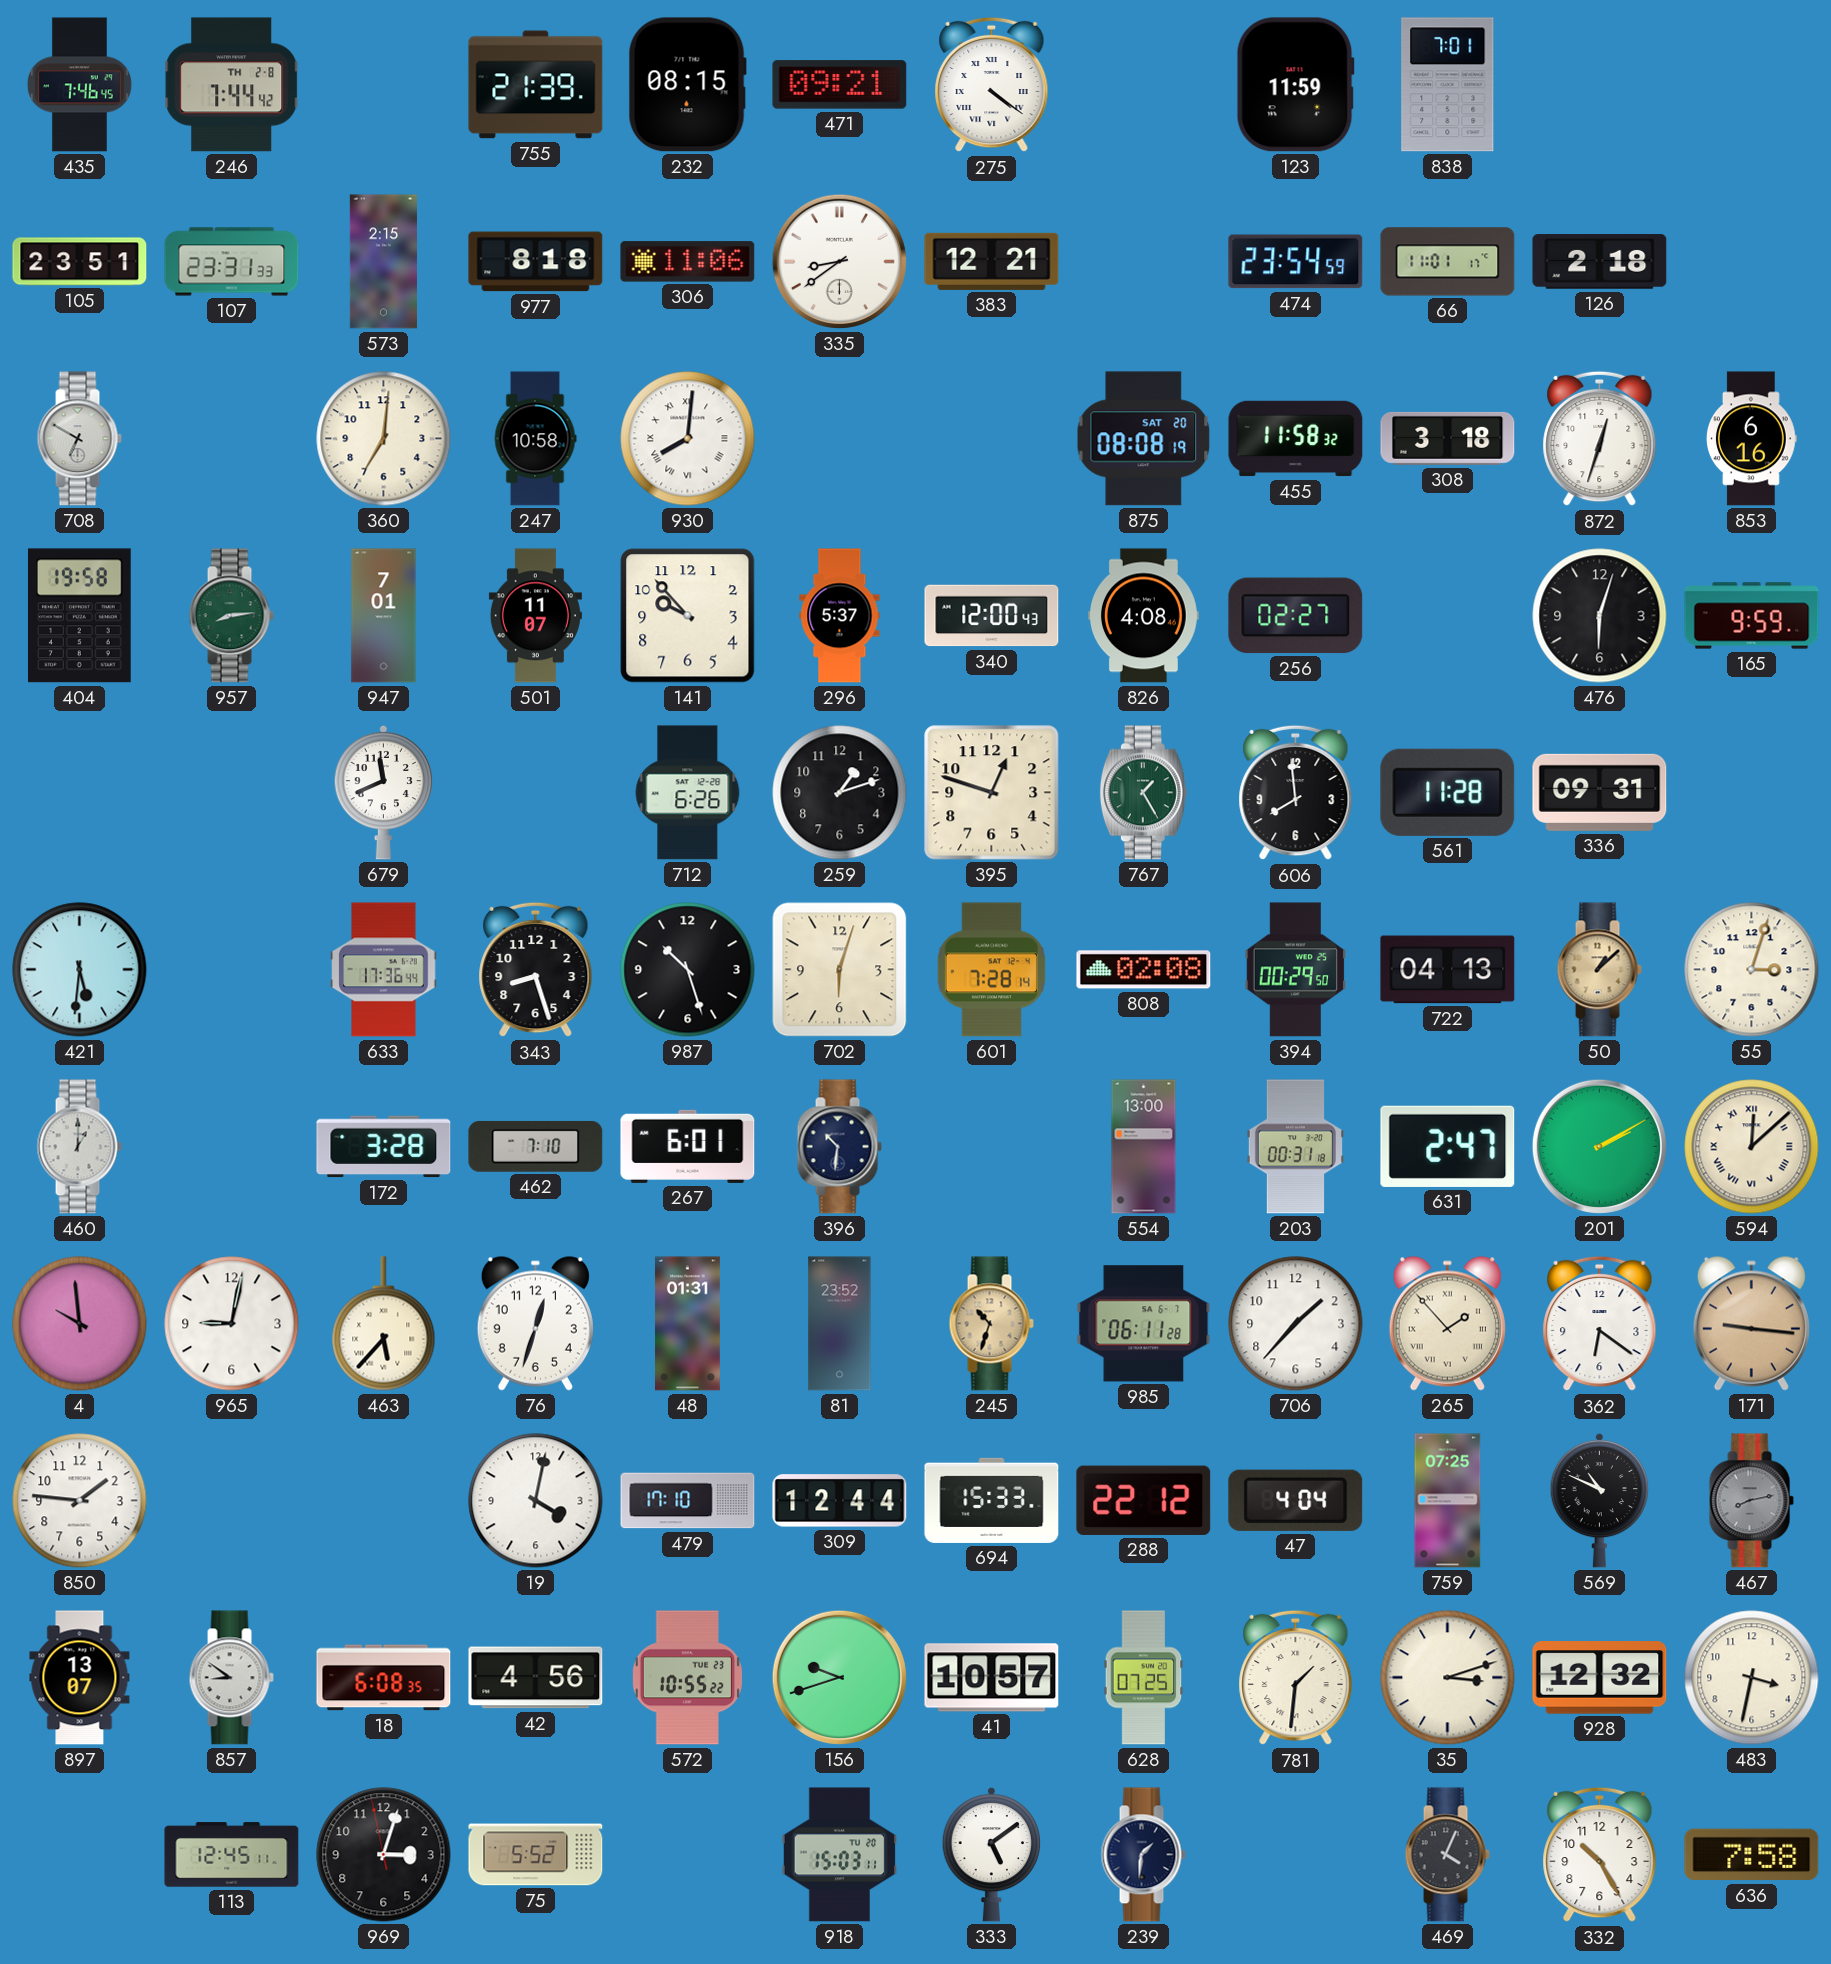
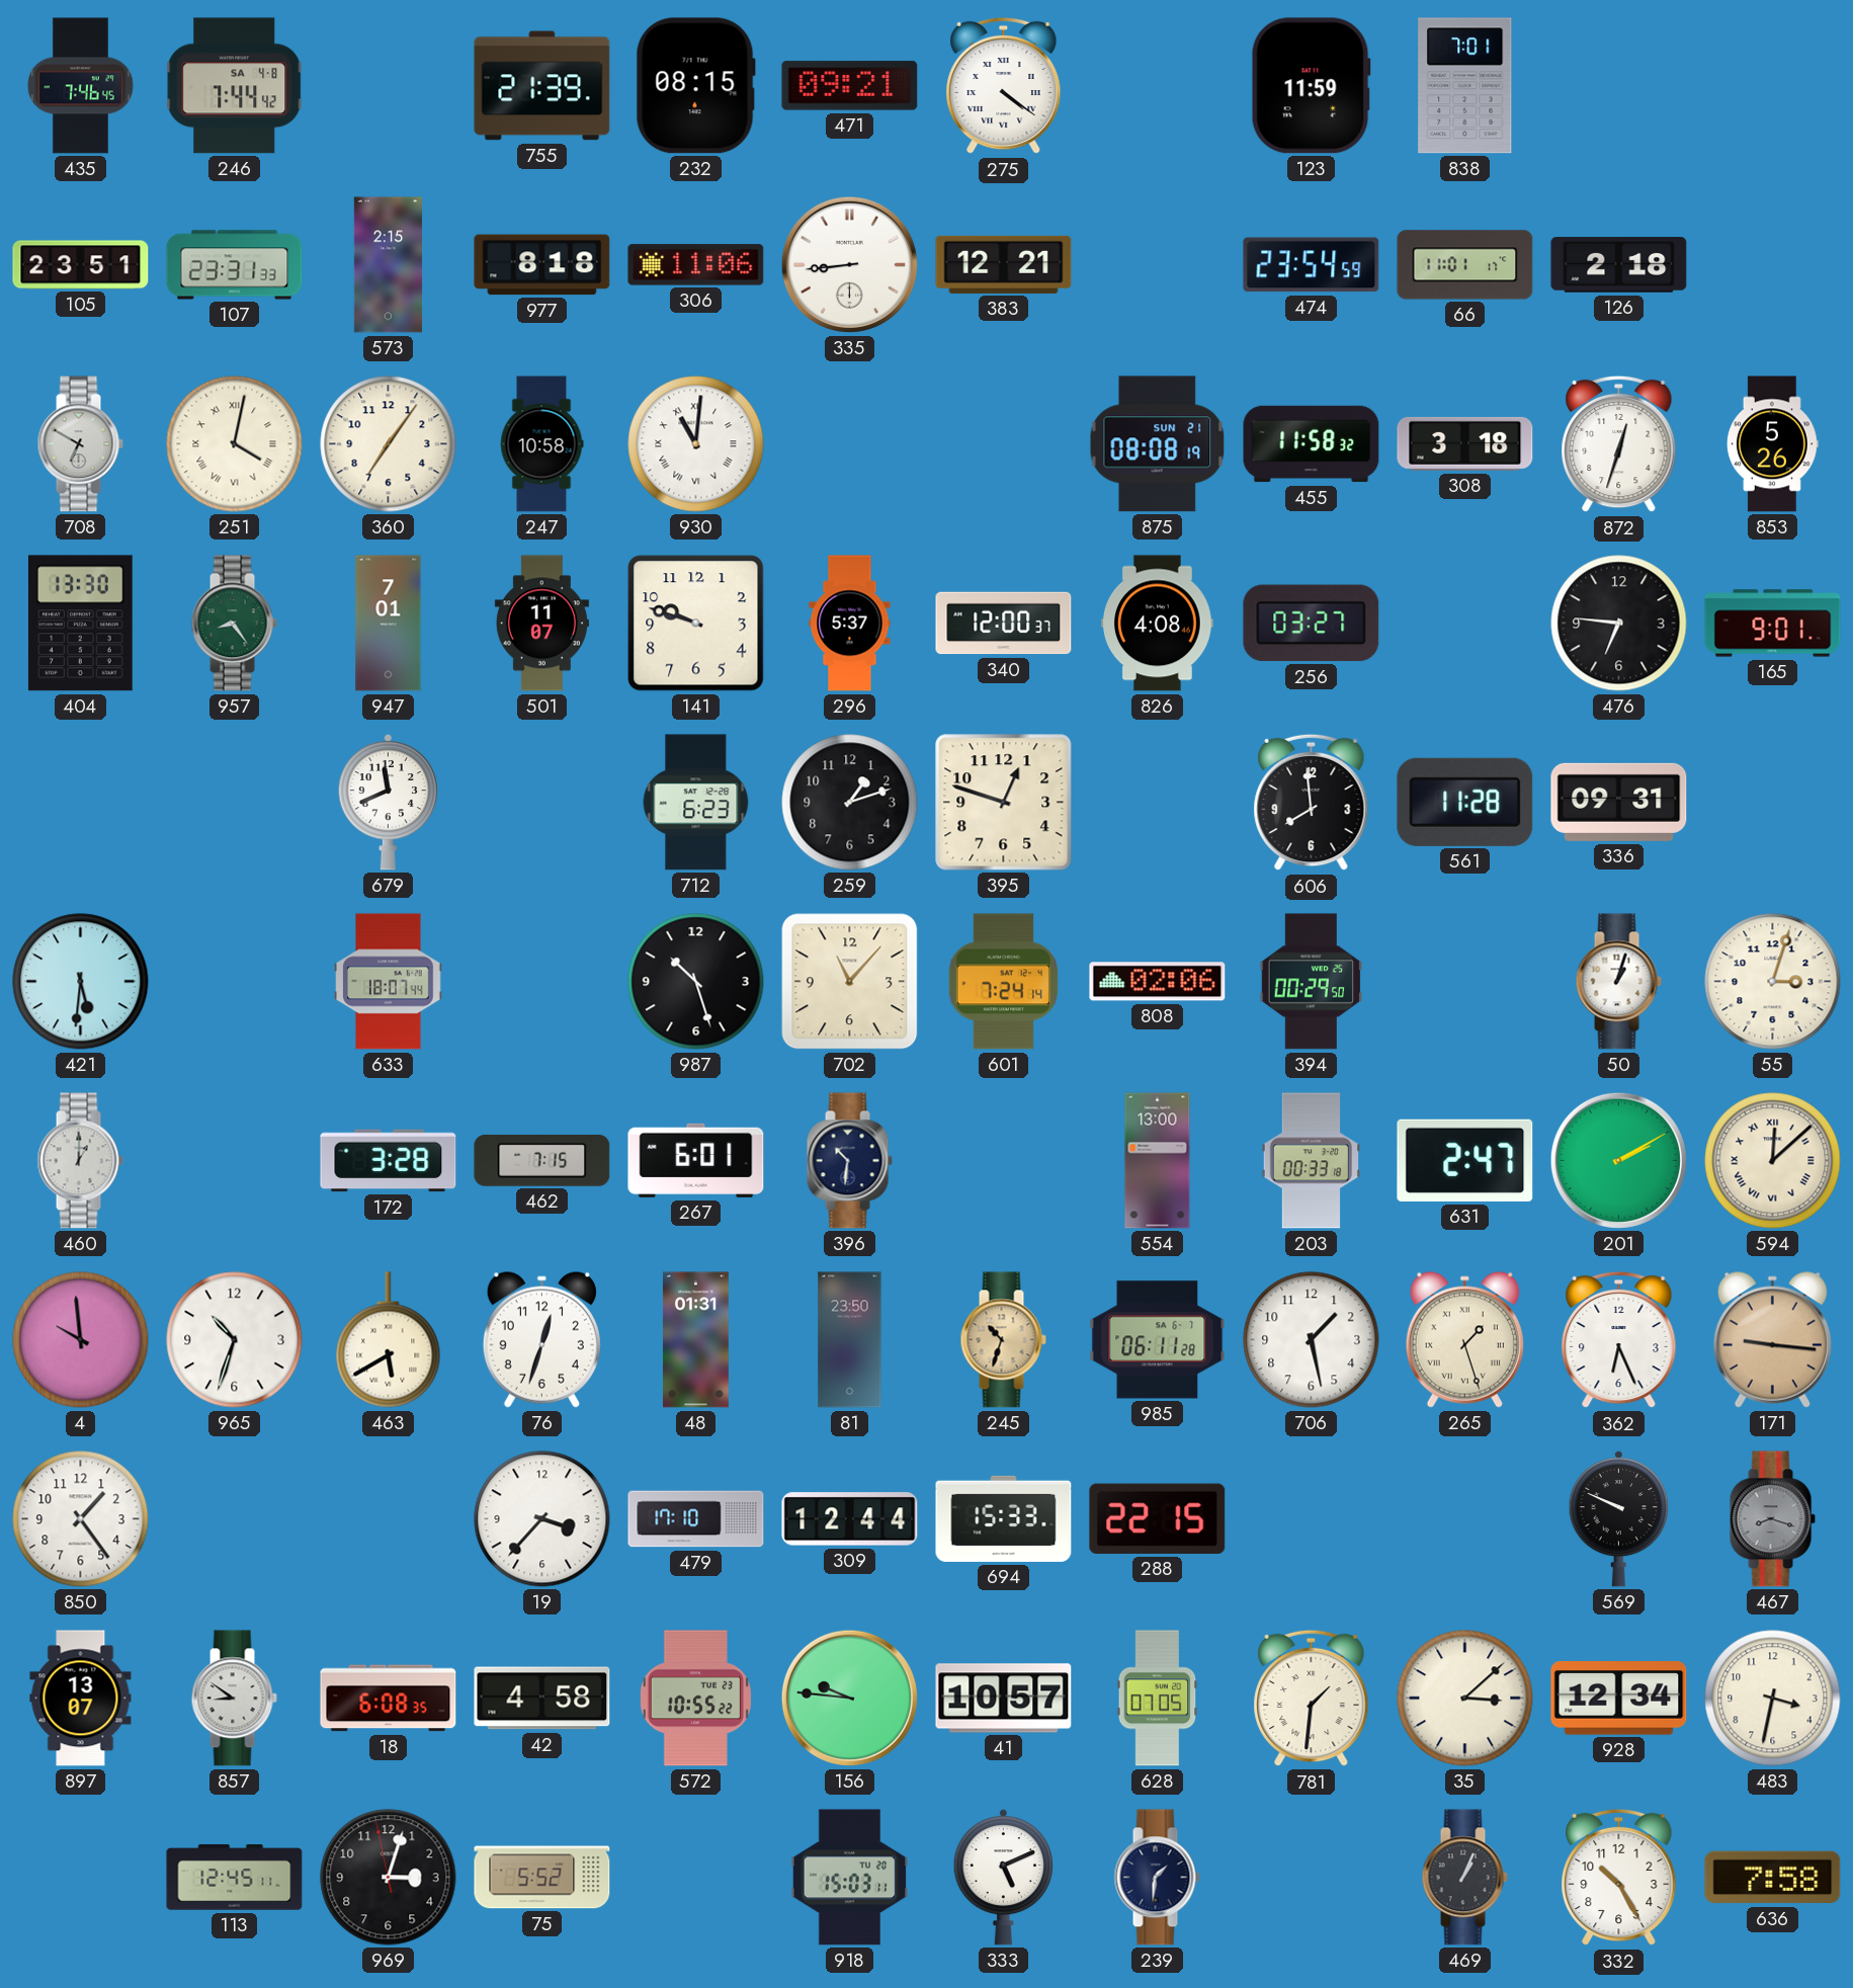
246 date: TH 2-8 -> SA 4-8 (235, 86)
335: 8:39 -> 8:44 (849, 264)
251: none -> 4:02 (235, 444)
360: 7:01 -> 7:06 (389, 444)
930: 8:01 -> 11:01 (696, 444)
875 date: SAT 20 -> SUN 21 (1158, 444)
853: 6:16 -> 5:26 (1772, 444)
404: 19:58 -> 13:30 (80, 624)
957: 8:14 -> 8:24 (234, 624)
141: 9:53 -> 9:48 (696, 624)
340: 12:00:43 -> 12:00:37 (1004, 624)
256: 02:27 -> 03:27 (1312, 624)
476: 6:03 -> 6:46 (1619, 624)
165: 9:59 -> 9:01 (1773, 624)
712: 6:26 -> 6:23 (696, 803)
767: 1:25 -> none (1143, 793)
633: 17:36 -> 18:07 (389, 982)
343: 8:27 -> none (536, 970)
702: 6:03 -> 11:07 (850, 982)
601: 7:28 -> 7:24 (1003, 982)
808: 02:08 -> 02:06 (1158, 982)
722: 04:13 -> none (1448, 970)
50: 1:08 -> 1:03 (1618, 982)
50 dial: champagne -> white (1618, 982)
462: 7:10 -> 7:15 (542, 1161)
203: 00:31 -> 00:33 (1311, 1161)
965: 9:02 -> 10:33 (235, 1340)
463: 5:37 -> 5:40 (389, 1340)
81: 23:52 -> 23:50 (850, 1340)
706: 1:37 -> 1:28 (1312, 1340)
265: 1:53 -> 1:27 (1464, 1339)
362: 6:21 -> 6:26 (1619, 1340)
850: 1:46 -> 1:24 (81, 1519)
19: 4:02 -> 3:37 (542, 1519)
288: 22:12 -> 22:15 (1158, 1518)
47: 4:04 -> none (1296, 1500)
759: 07:25 -> none (1448, 1501)
569: 10:49 -> 9:49 (1619, 1518)
467: 8:13 -> 8:18 (1772, 1519)
42: 4:56 -> 4:58 (542, 1699)
156: 9:42 -> 9:46 (849, 1697)
628: 07:25 -> 07:05 (1158, 1699)
35: 3:12 -> 3:08 (1465, 1699)
928: 12:32 -> 12:34 (1619, 1699)
333: 5:09 -> 5:11 (1004, 1877)
469: 4:04 -> 1:04 (1464, 1878)
